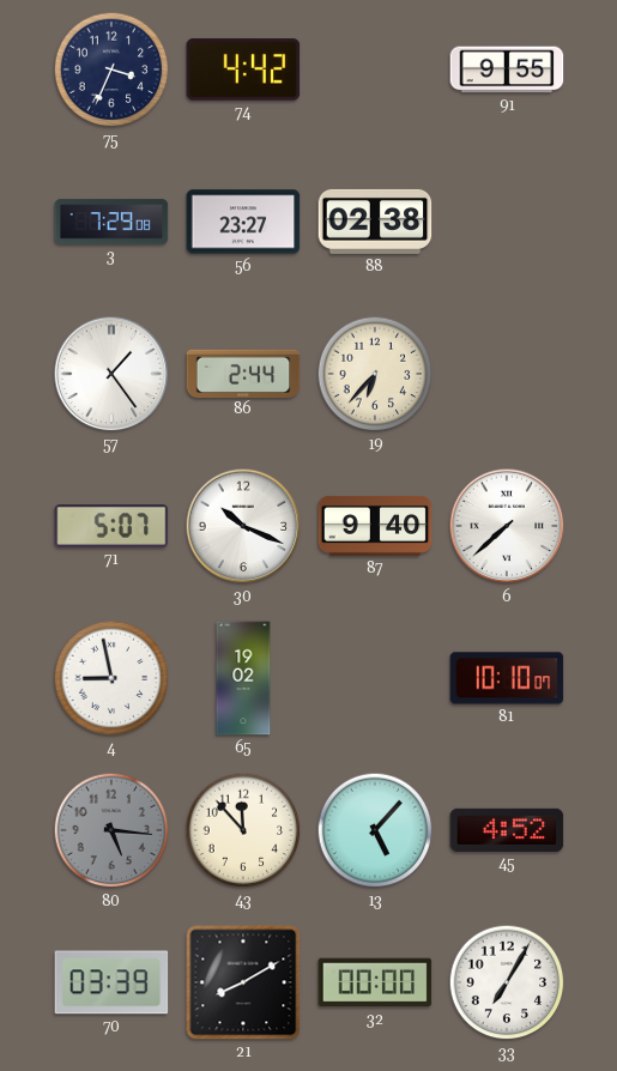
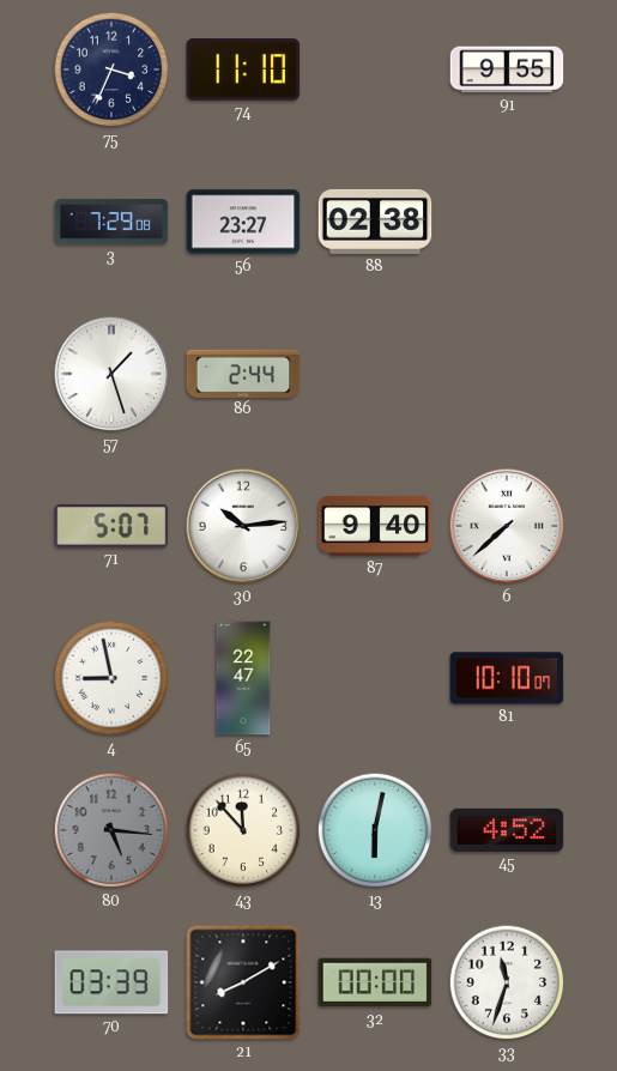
74: 4:42 -> 11:10 (243, 69)
57: 1:24 -> 1:27 (111, 374)
19: 6:37 -> none (375, 374)
30: 10:19 -> 10:14 (243, 526)
65: 19:02 -> 22:47 (243, 678)
13: 5:07 -> 6:02 (375, 830)
33: 7:05 -> 11:33 (507, 982)
